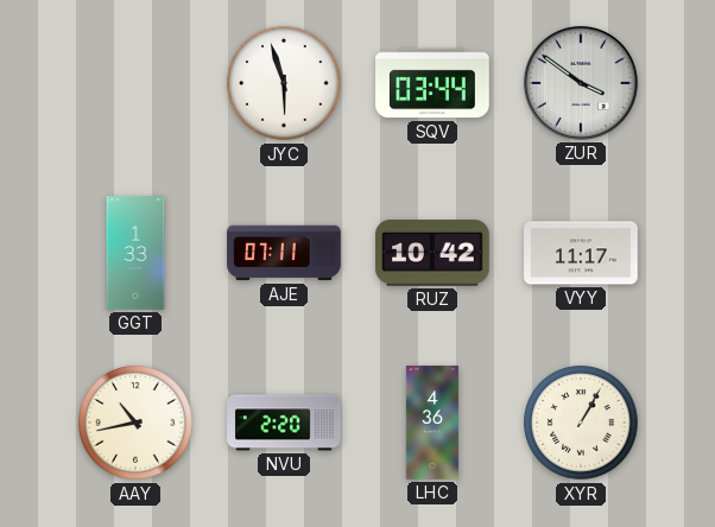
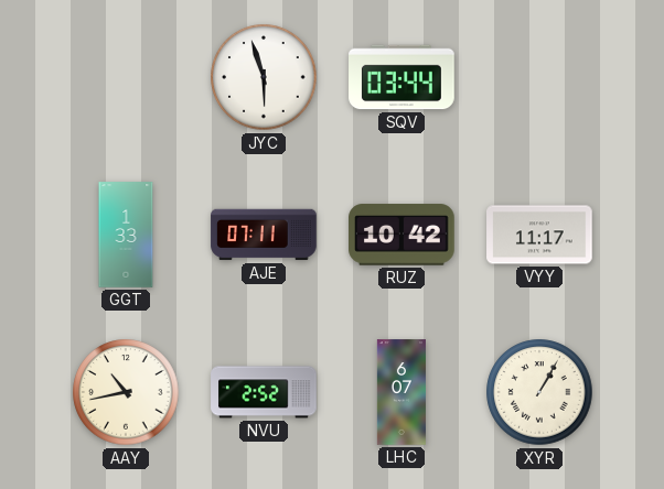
ZUR: 3:51 -> none (581, 83)
NVU: 2:20 -> 2:52 (264, 392)
LHC: 4:36 -> 6:07 (401, 392)
